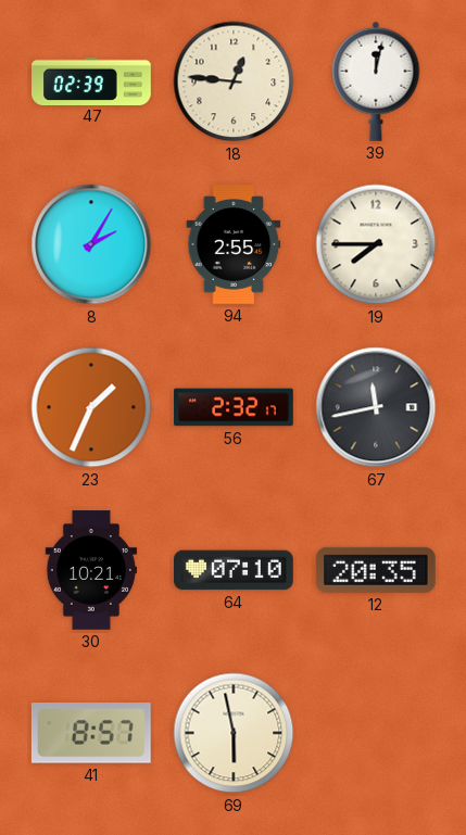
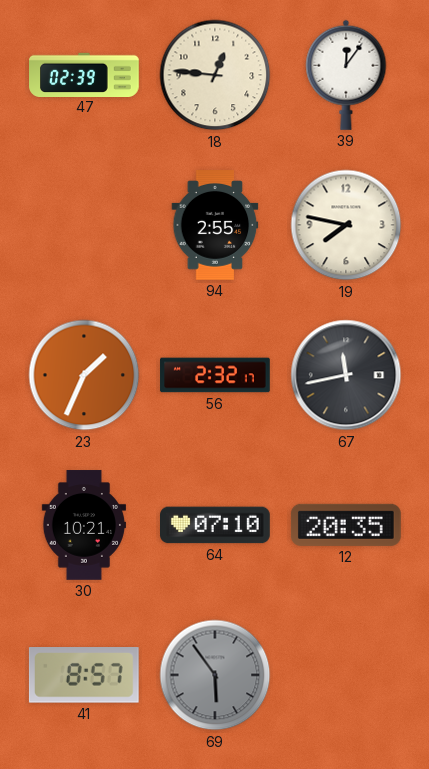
39: 12:02 -> 12:06 (346, 75)
8: 2:05 -> none (91, 244)
19: 7:45 -> 7:47 (346, 225)
69: 5:58 -> 5:54 (215, 675)
69 dial: cream -> grey (215, 675)
